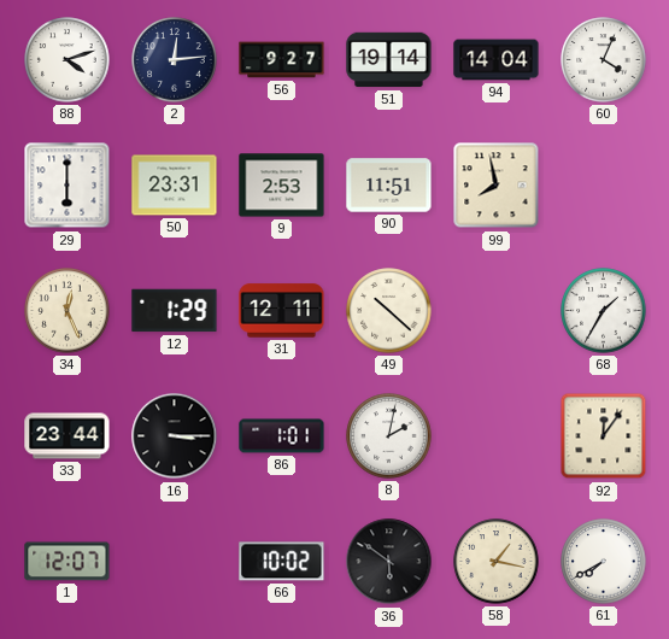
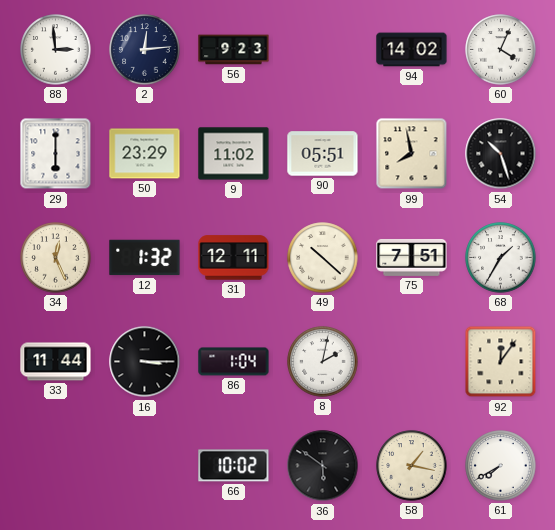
88: 4:12 -> 2:59 (56, 50)
56: 9:27 -> 9:23 (234, 50)
51: 19:14 -> none (389, 60)
94: 14:04 -> 14:02 (412, 50)
50: 23:31 -> 23:29 (145, 154)
9: 2:53 -> 11:02 (234, 154)
90: 11:51 -> 05:51 (323, 154)
54: none -> 10:27 (501, 154)
12: 1:29 -> 1:32 (145, 258)
75: none -> 7:51 (412, 257)
33: 23:44 -> 11:44 (56, 362)
86: 1:01 -> 1:04 (234, 362)
1: 12:07 -> none (68, 562)
